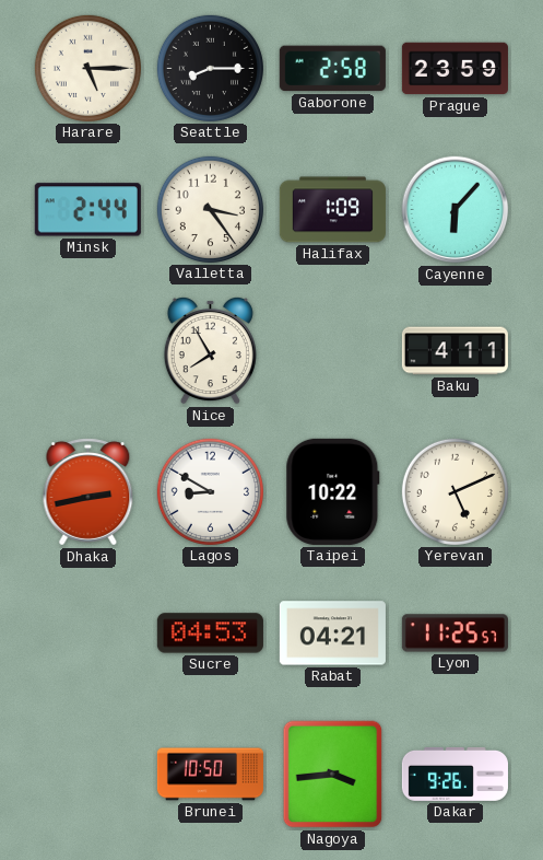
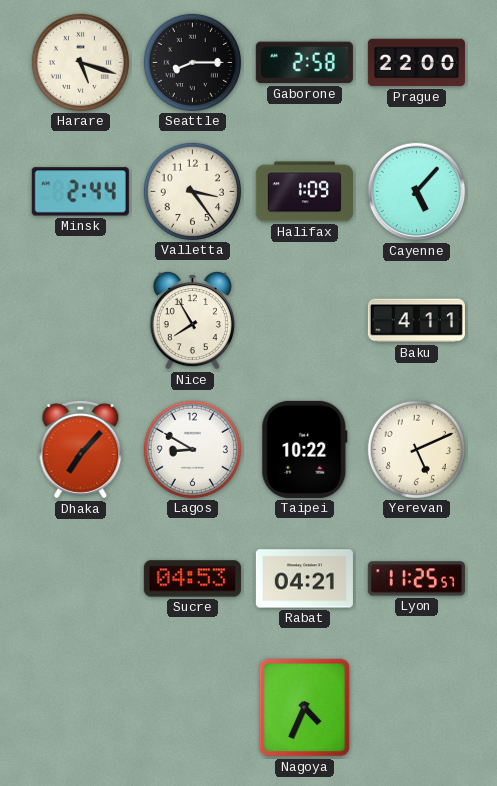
Harare: 5:15 -> 5:18 (80, 62)
Prague: 23:59 -> 22:00 (416, 63)
Cayenne: 6:07 -> 5:07 (417, 192)
Dhaka: 2:43 -> 7:07 (81, 450)
Brunei: 10:50 -> none (210, 775)
Nagoya: 3:44 -> 4:34 (305, 708)
Dakar: 9:26 -> none (455, 774)
